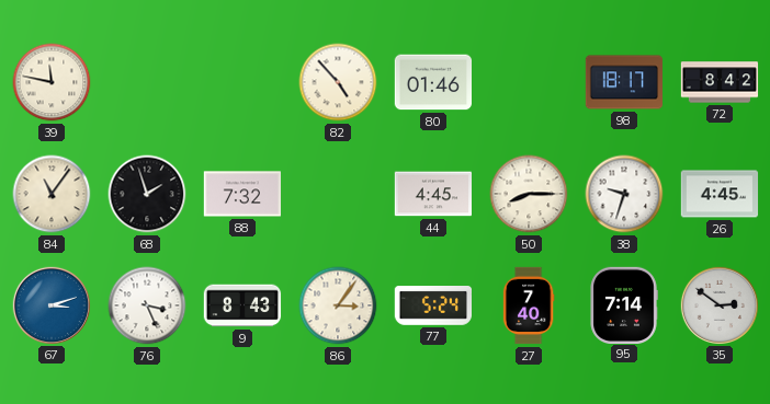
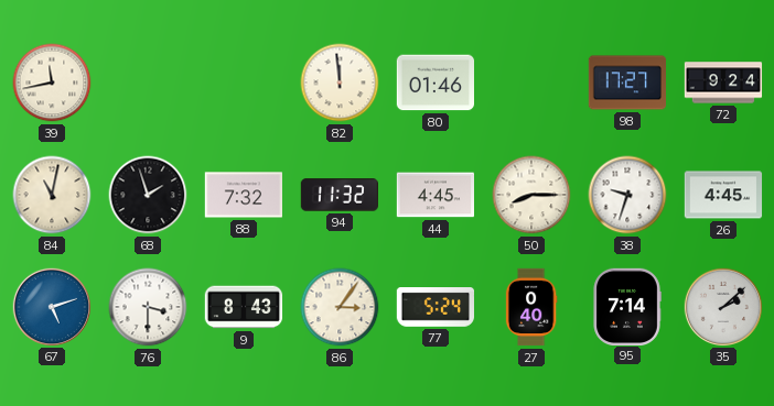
39: 11:47 -> 11:43 (52, 83)
82: 4:53 -> 11:59 (340, 83)
98: 18:17 -> 17:27 (626, 83)
72: 8:42 -> 9:24 (723, 83)
84: 11:06 -> 11:02 (52, 195)
94: none -> 11:32 (338, 195)
67: 3:12 -> 5:12 (51, 306)
76: 3:26 -> 3:30 (148, 307)
27: 7:40 -> 0:40 (531, 307)
35: 2:51 -> 2:08 (722, 306)
